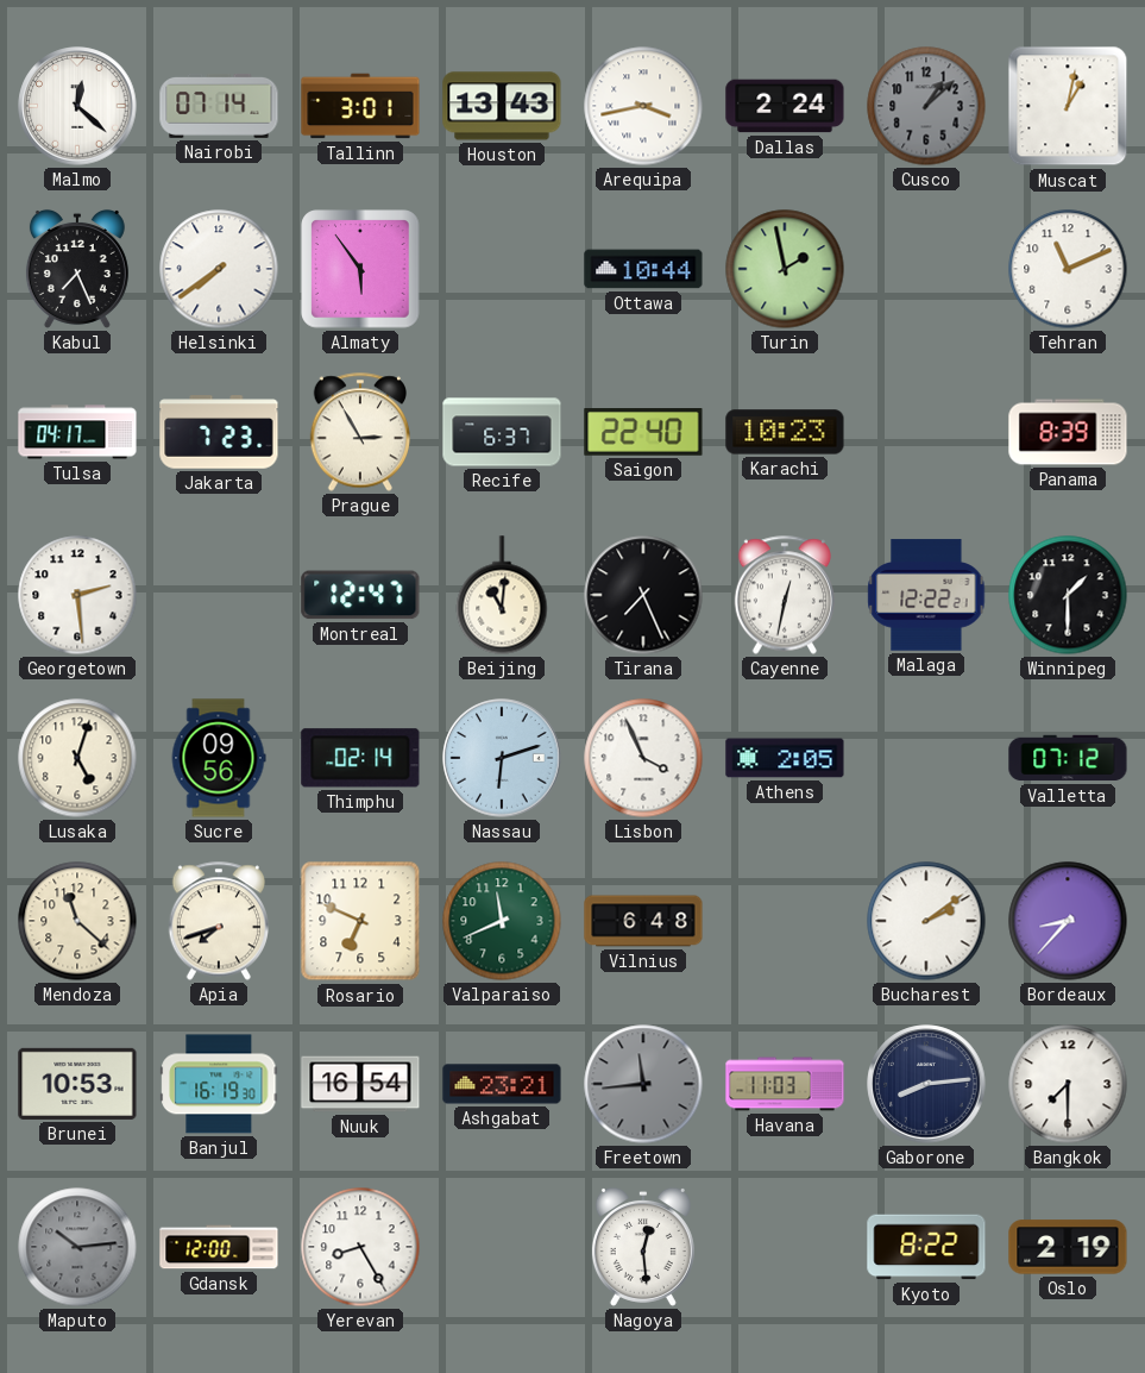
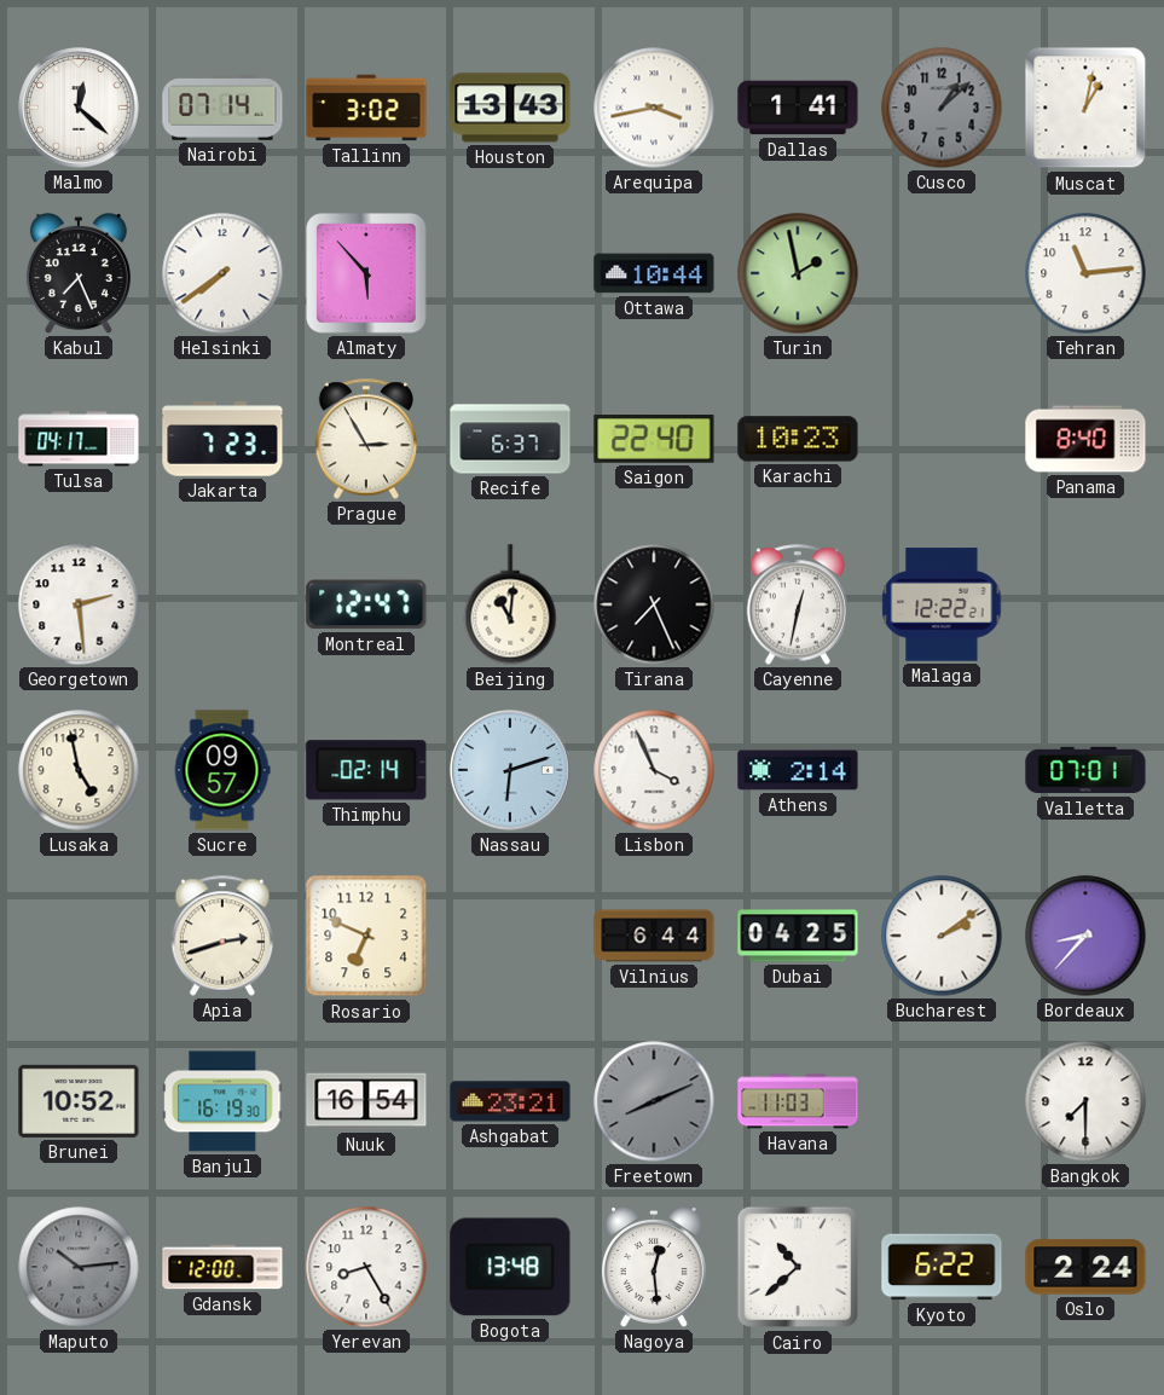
Tallinn: 3:01 -> 3:02 (366, 108)
Dallas: 2:24 -> 1:41 (798, 108)
Almaty: 5:54 -> 5:53 (366, 273)
Tehran: 11:11 -> 11:14 (1085, 273)
Panama: 8:39 -> 8:40 (1085, 439)
Winnipeg: 1:30 -> none (1068, 595)
Lusaka: 5:03 -> 4:58 (79, 770)
Sucre: 09:56 -> 09:57 (222, 770)
Athens: 2:05 -> 2:14 (798, 770)
Valletta: 07:12 -> 07:01 (1085, 770)
Mendoza: 11:22 -> none (77, 921)
Apia: 7:42 -> 2:42 (221, 936)
Valparaiso: 11:41 -> none (502, 921)
Vilnius: 6:48 -> 6:44 (654, 936)
Dubai: none -> 04:25 (798, 936)
Brunei: 10:53 -> 10:52 (79, 1101)
Freetown: 11:44 -> 8:11 (654, 1101)
Gaborone: 8:14 -> none (926, 1084)
Bogota: none -> 13:48 (510, 1267)
Cairo: none -> 10:38 (798, 1267)
Kyoto: 8:22 -> 6:22 (942, 1267)
Oslo: 2:19 -> 2:24 (1085, 1267)
